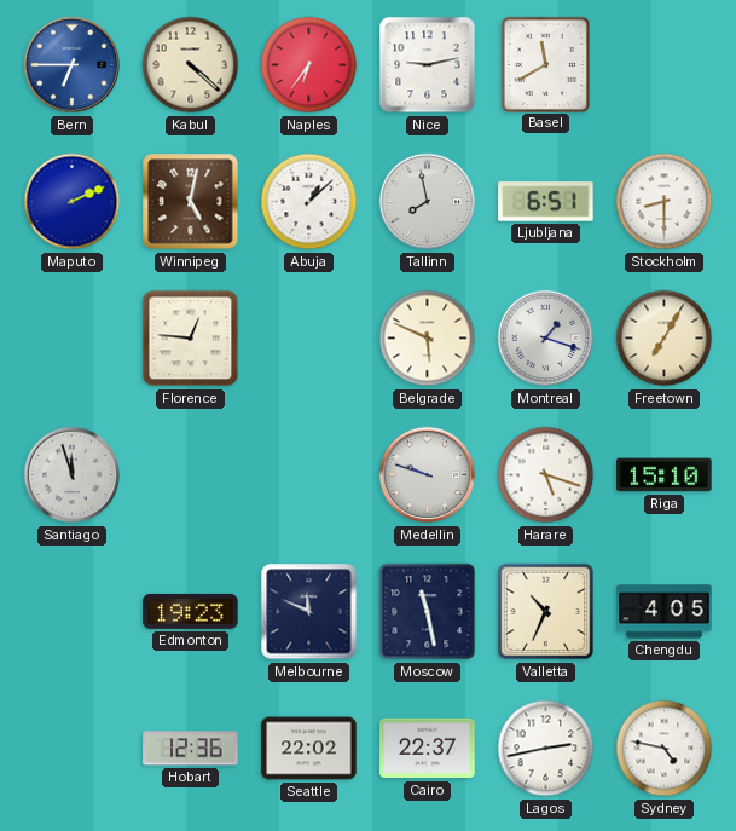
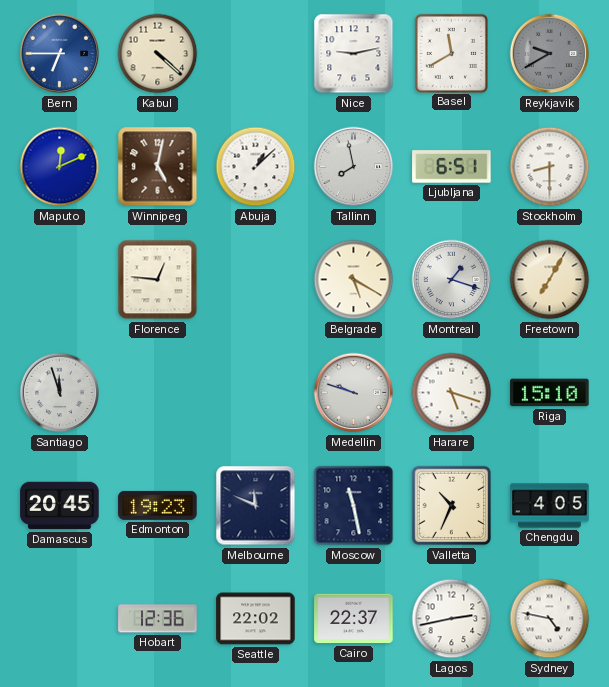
Naples: 6:36 -> none (309, 65)
Reykjavik: none -> 9:40 (550, 54)
Maputo: 2:11 -> 12:11 (60, 167)
Belgrade: 5:49 -> 5:20 (354, 280)
Damascus: none -> 20:45 (60, 506)
